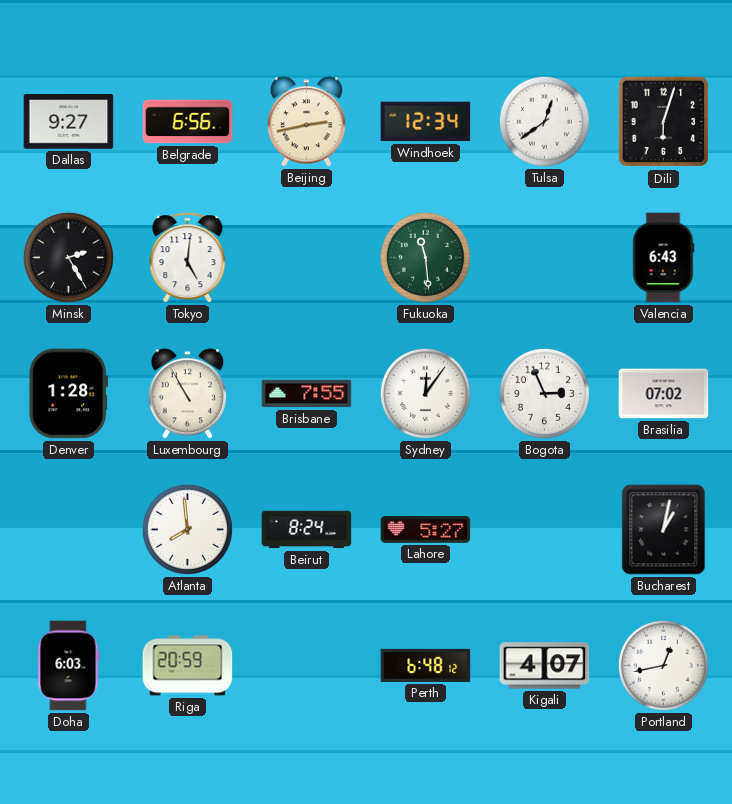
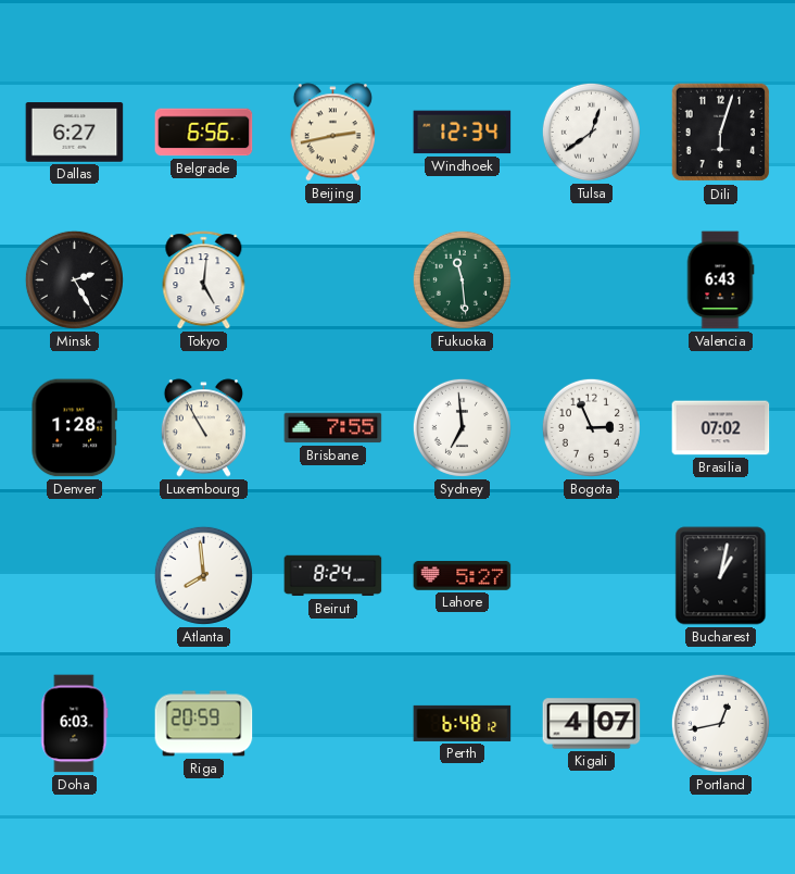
Dallas: 9:27 -> 6:27 (75, 133)
Sydney: 12:06 -> 6:59 (462, 427)
